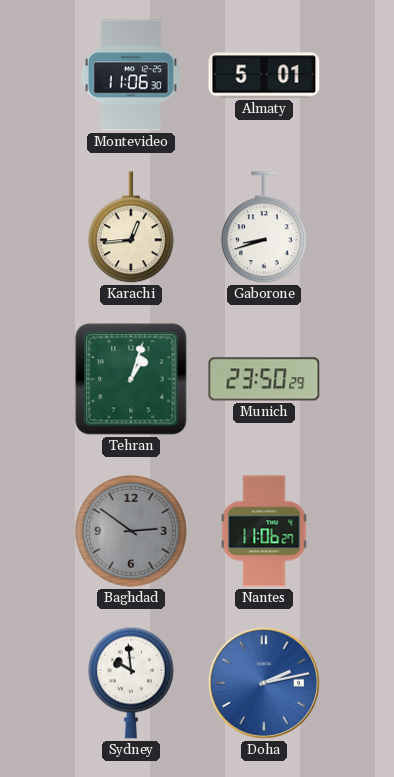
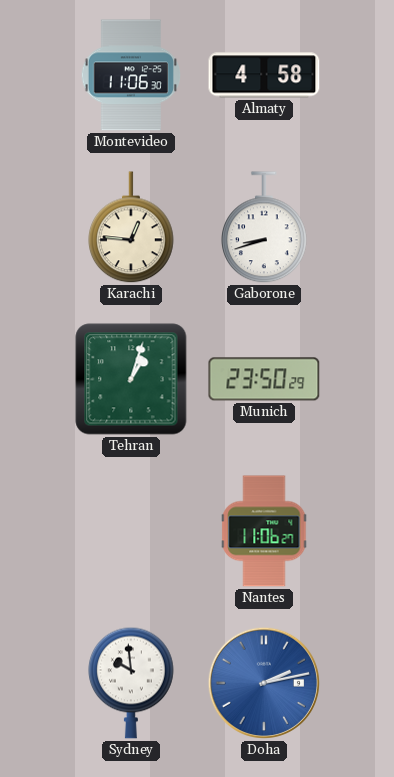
Almaty: 5:01 -> 4:58 (264, 75)
Karachi: 12:44 -> 12:46 (132, 228)
Baghdad: 2:51 -> none (131, 531)
